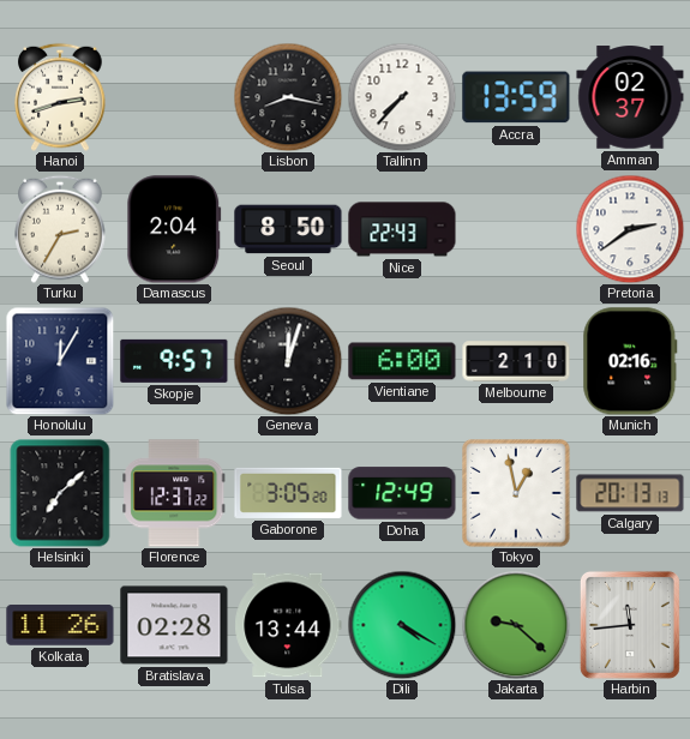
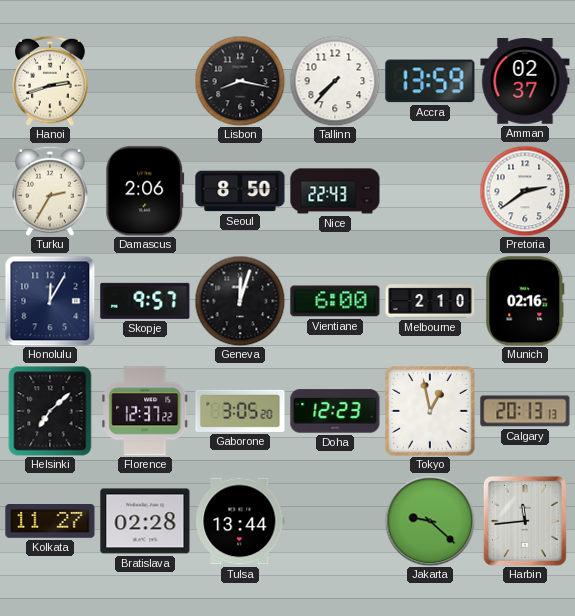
Damascus: 2:04 -> 2:06 (145, 191)
Doha: 12:49 -> 12:23 (335, 411)
Kolkata: 11:26 -> 11:27 (50, 522)
Dili: 4:20 -> none (402, 625)
